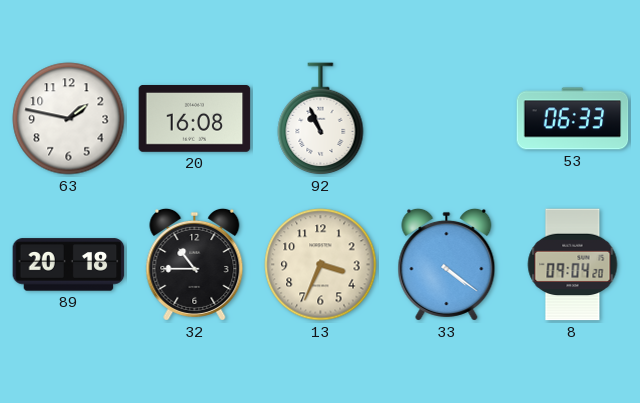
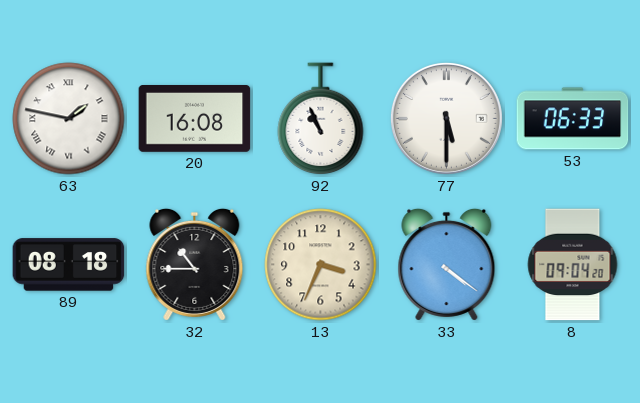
63 numerals: Arabic -> Roman (69, 119)
77: none -> 5:30 (446, 118)
89: 20:18 -> 08:18 (69, 265)
